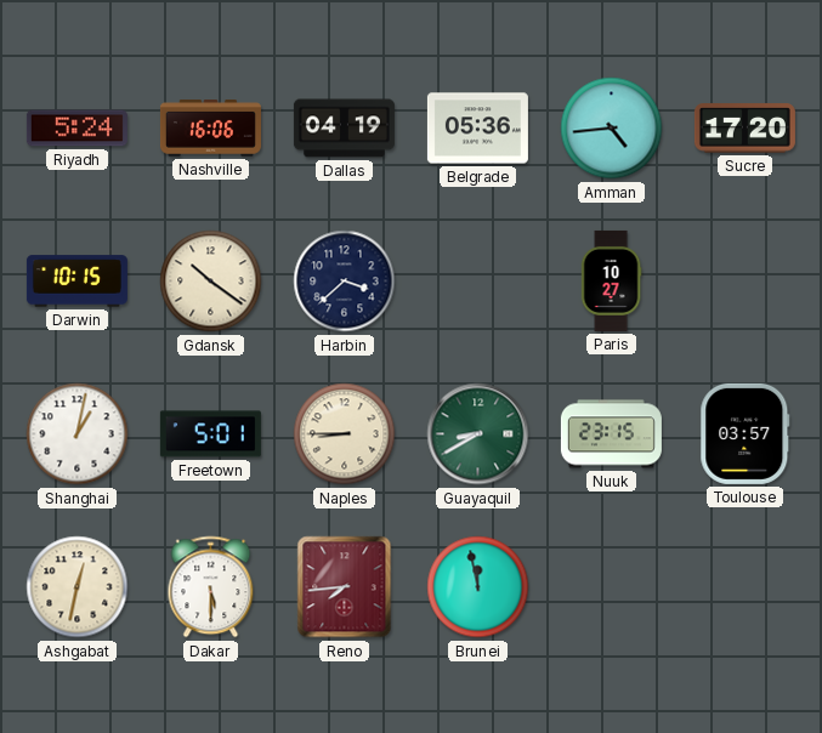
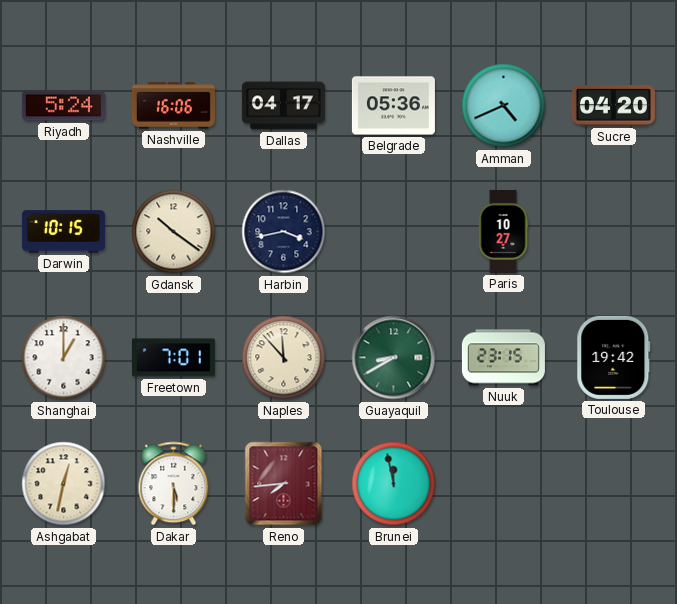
Dallas: 04:19 -> 04:17 (283, 106)
Amman: 4:44 -> 4:41 (504, 106)
Sucre: 17:20 -> 04:20 (613, 106)
Harbin: 3:38 -> 3:43 (284, 232)
Shanghai: 1:02 -> 1:00 (64, 358)
Freetown: 5:01 -> 7:01 (173, 358)
Naples: 8:45 -> 11:53 (284, 358)
Toulouse: 03:57 -> 19:42 (614, 357)
